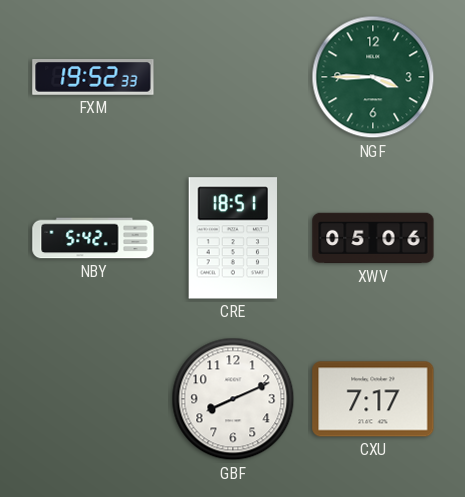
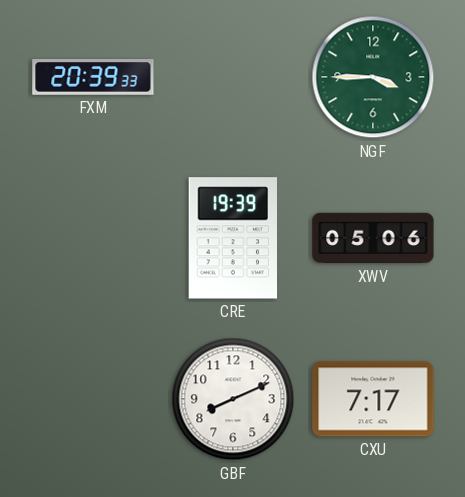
FXM: 19:52 -> 20:39 (93, 78)
NBY: 5:42 -> none (93, 238)
CRE: 18:51 -> 19:39 (233, 238)
